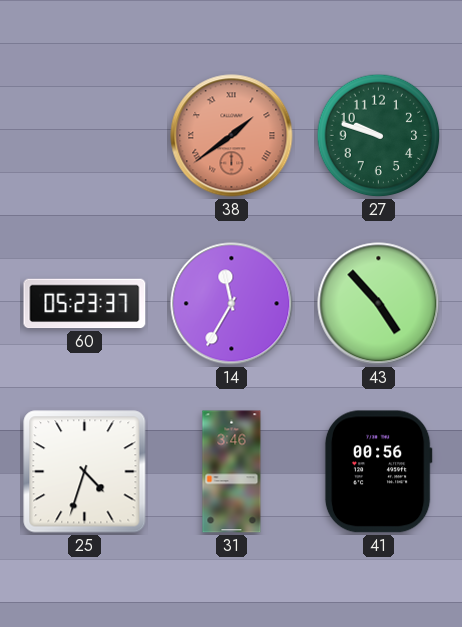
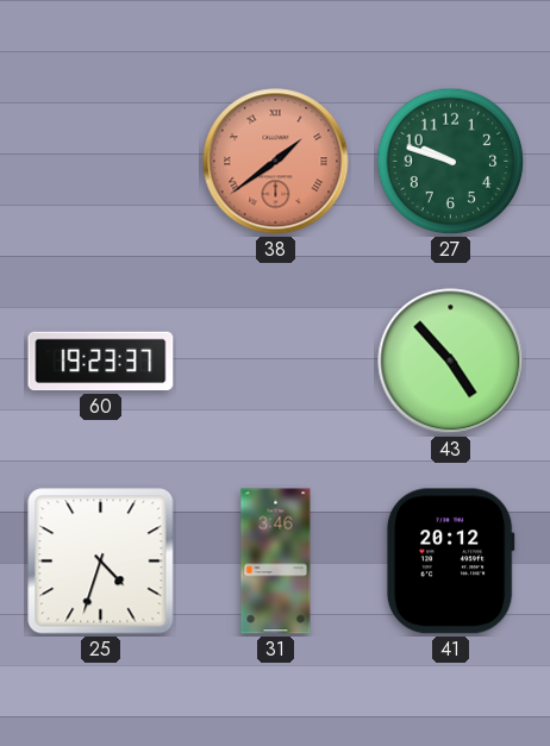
60: 05:23 -> 19:23 (101, 362)
14: 11:35 -> none (232, 304)
41: 00:56 -> 20:12 (450, 562)
